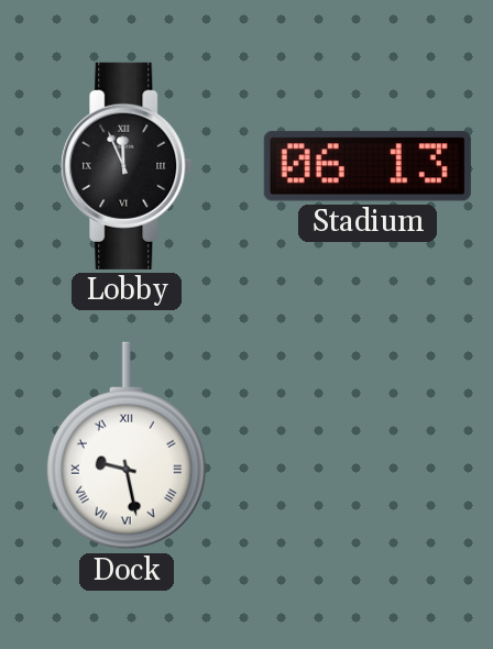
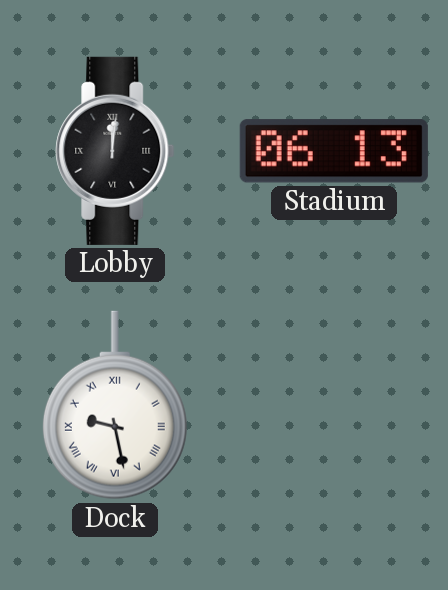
Lobby: 11:56 -> 12:01 (115, 151)
